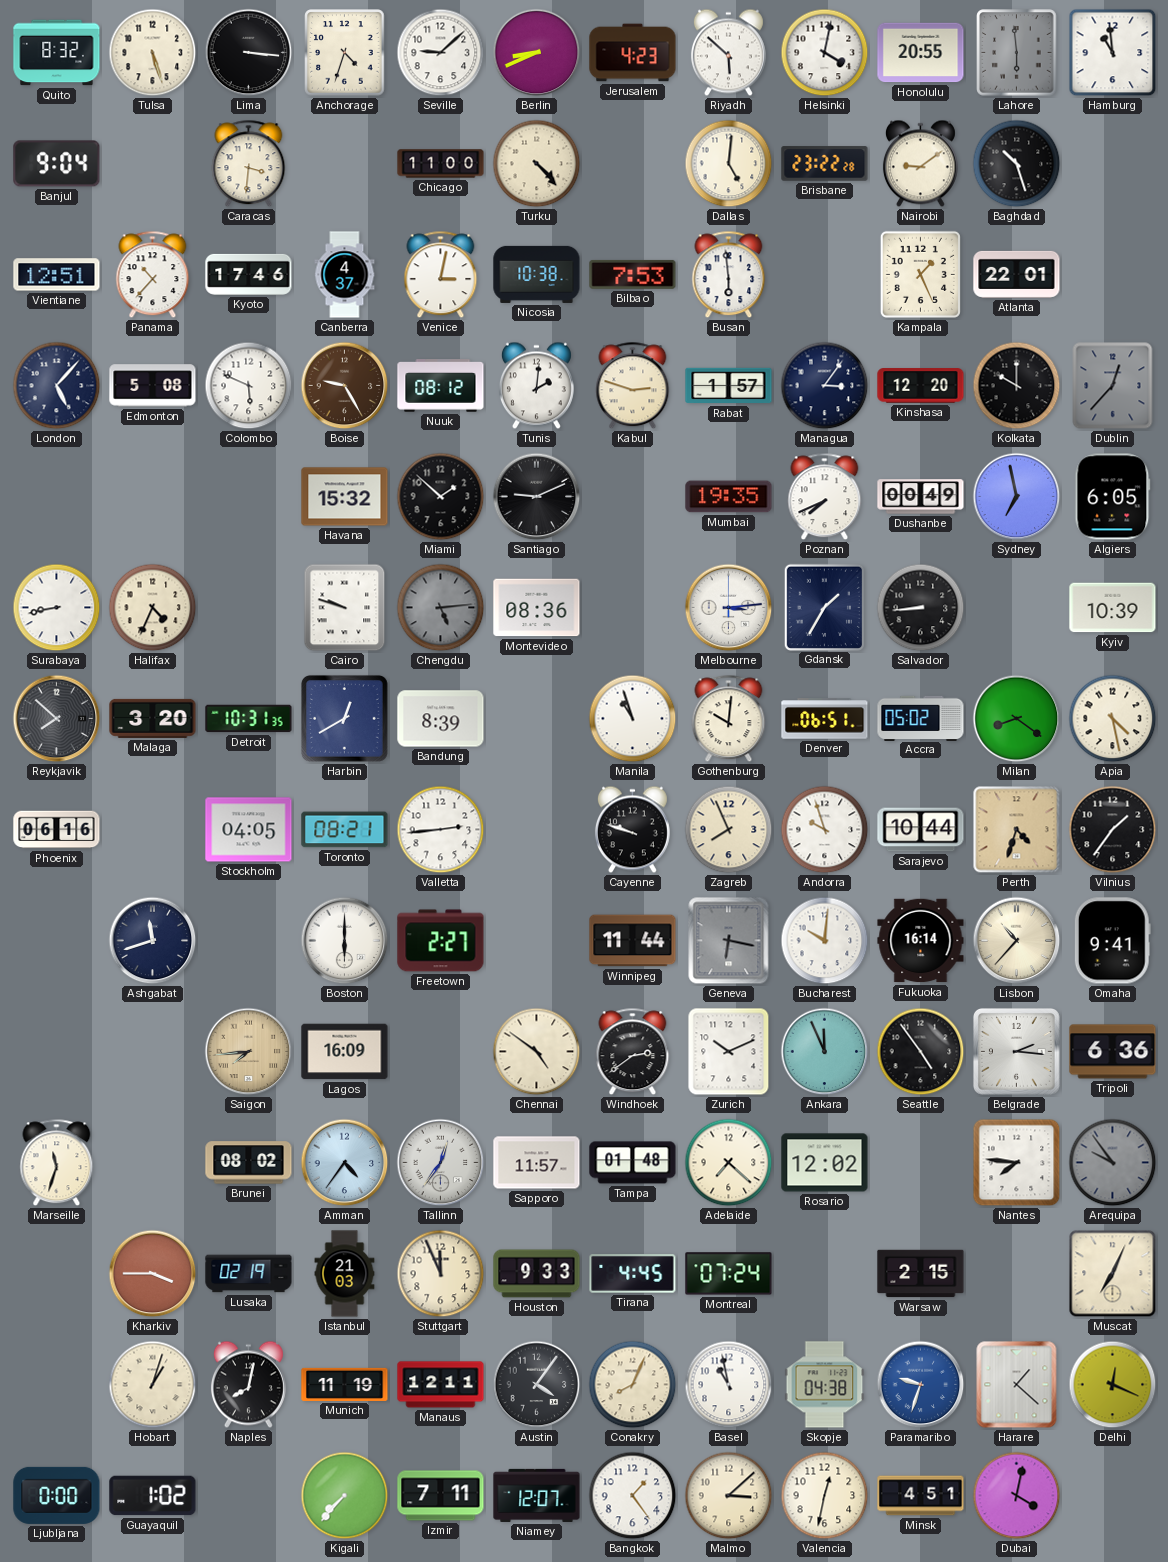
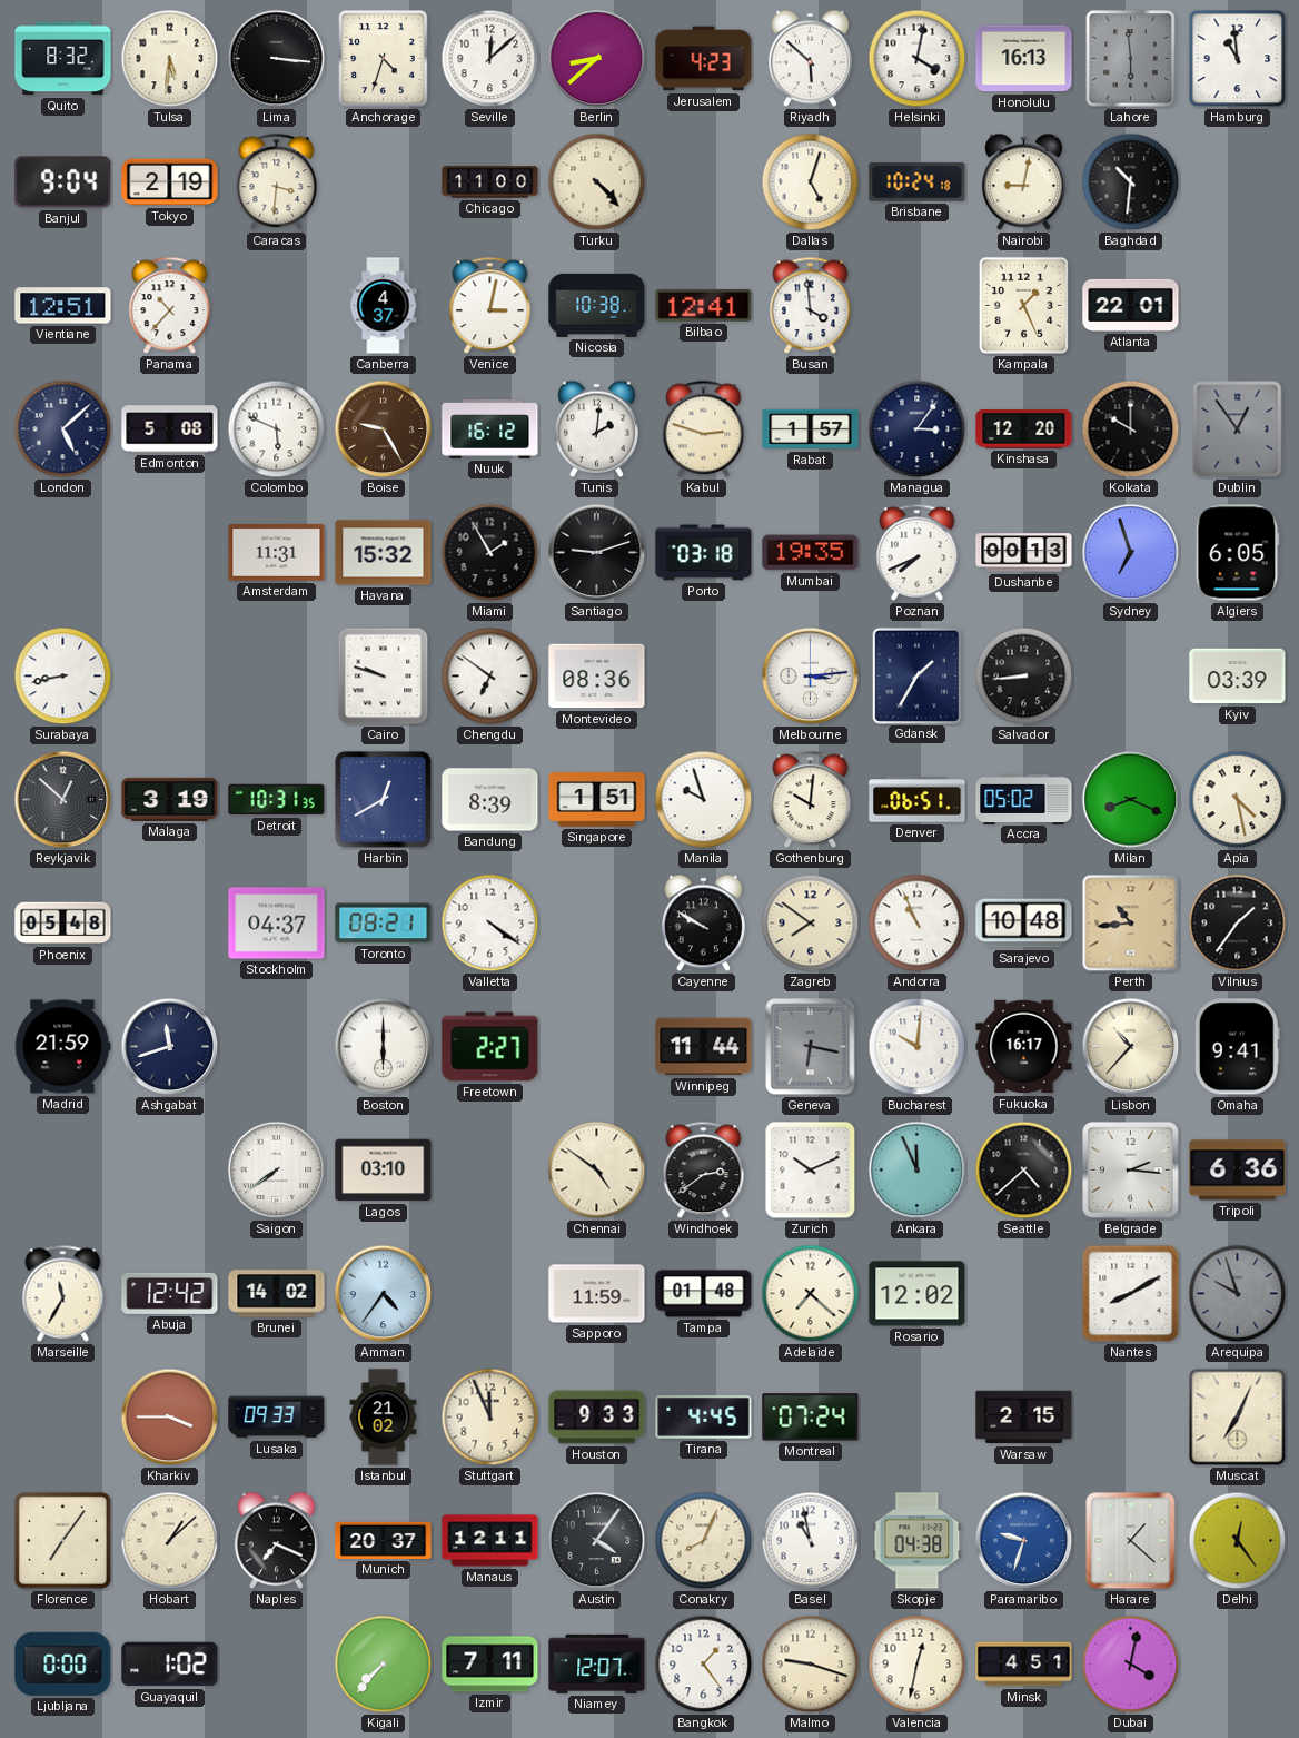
Tulsa: 5:27 -> 5:31 (170, 59)
Seville: 9:08 -> 12:08 (490, 59)
Berlin: 8:41 -> 8:38 (597, 59)
Honolulu: 20:55 -> 16:13 (1024, 59)
Tokyo: none -> 2:19 (170, 182)
Dallas: 5:01 -> 5:03 (811, 182)
Brisbane: 23:22 -> 10:24 (918, 182)
Nairobi: 9:09 -> 9:02 (1023, 182)
Baghdad: 10:27 -> 10:31 (1131, 182)
Kyoto: 17:46 -> none (249, 274)
Bilbao: 7:53 -> 12:41 (704, 305)
Busan: 5:59 -> 3:59 (811, 306)
London: 5:07 -> 5:08 (63, 429)
Nuuk: 08:12 -> 16:12 (490, 429)
Dublin: 12:37 -> 12:54 (1238, 429)
Amsterdam: none -> 11:31 (277, 553)
Miami: 1:52 -> 1:55 (490, 553)
Santiago: 9:11 -> 9:12 (597, 553)
Porto: none -> 03:18 (704, 553)
Dushanbe: 00:49 -> 00:13 (1024, 553)
Sydney: 6:58 -> 6:57 (1131, 553)
Halifax: 4:34 -> none (153, 608)
Chengdu: 5:14 -> 6:51 (490, 677)
Chengdu dial: grey -> white (490, 677)
Kyiv: 10:39 -> 03:39 (1238, 677)
Reykjavik: 7:52 -> 12:52 (63, 800)
Malaga: 3:20 -> 3:19 (170, 799)
Singapore: none -> 1:51 (597, 799)
Manila: 10:57 -> 9:57 (704, 800)
Milan: 8:21 -> 8:19 (1131, 800)
Phoenix: 06:16 -> 05:48 (63, 924)
Stockholm: 04:05 -> 04:37 (277, 924)
Valletta: 2:44 -> 4:21 (490, 924)
Cayenne: 9:48 -> 9:50 (703, 924)
Zagreb: 7:56 -> 7:51 (811, 924)
Andorra: 9:57 -> 10:56 (918, 924)
Sarajevo: 10:44 -> 10:48 (1024, 924)
Perth: 4:33 -> 10:44 (1131, 924)
Madrid: none -> 21:59 (62, 1047)
Fukuoka: 16:14 -> 16:17 (1024, 1047)
Saigon: 7:44 -> 7:39 (277, 1171)
Saigon dial: champagne -> white (277, 1171)
Lagos: 16:09 -> 03:10 (384, 1171)
Seattle: 4:54 -> 4:38 (1024, 1171)
Marseille: 11:33 -> 11:35 (63, 1294)
Abuja: none -> 12:42 (170, 1293)
Brunei: 08:02 -> 14:02 (277, 1294)
Tallinn: 12:36 -> none (441, 1163)
Sapporo: 11:57 -> 11:59 (597, 1294)
Nantes: 7:46 -> 8:10 (1131, 1294)
Arequipa: 9:54 -> 9:57 (1238, 1294)
Lusaka: 02:19 -> 09:33 (277, 1418)
Istanbul: 21:03 -> 21:02 (384, 1418)
Florence: none -> 7:06 (62, 1540)
Hobart: 1:03 -> 1:08 (170, 1541)
Naples: 8:02 -> 7:19 (276, 1541)
Munich: 11:19 -> 20:37 (384, 1540)
Delhi: 12:19 -> 12:24 (1238, 1541)
Malmo: 3:08 -> 9:18 (811, 1665)
